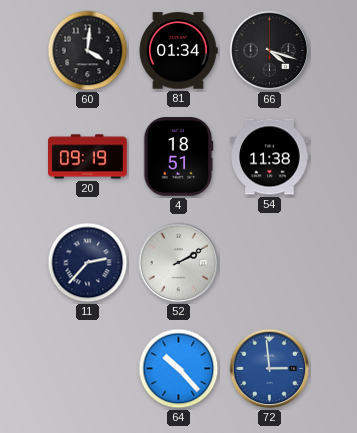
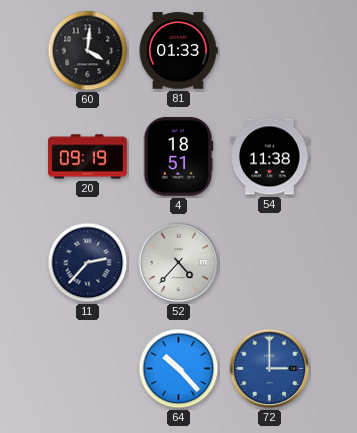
81: 01:34 -> 01:33 (178, 51)
66: 4:18 -> none (270, 51)
52: 2:10 -> 4:37 (179, 263)
72: 2:59 -> 3:00 (270, 369)
